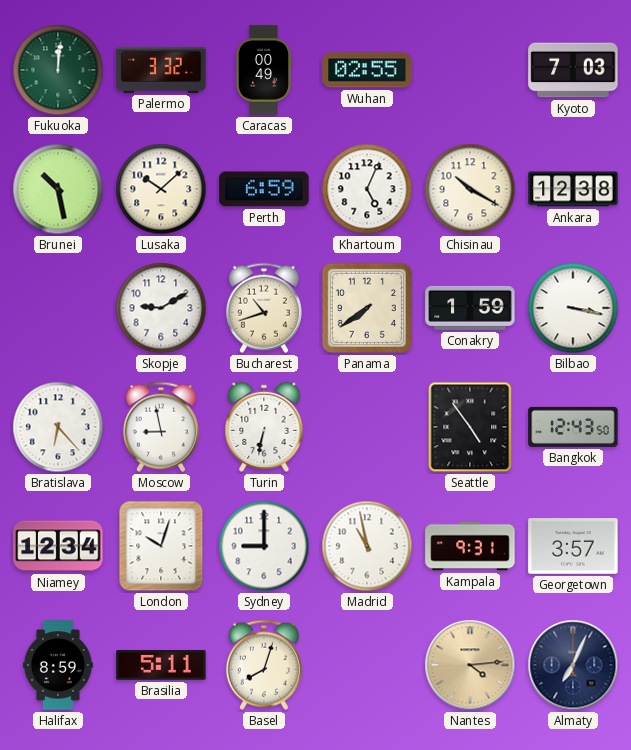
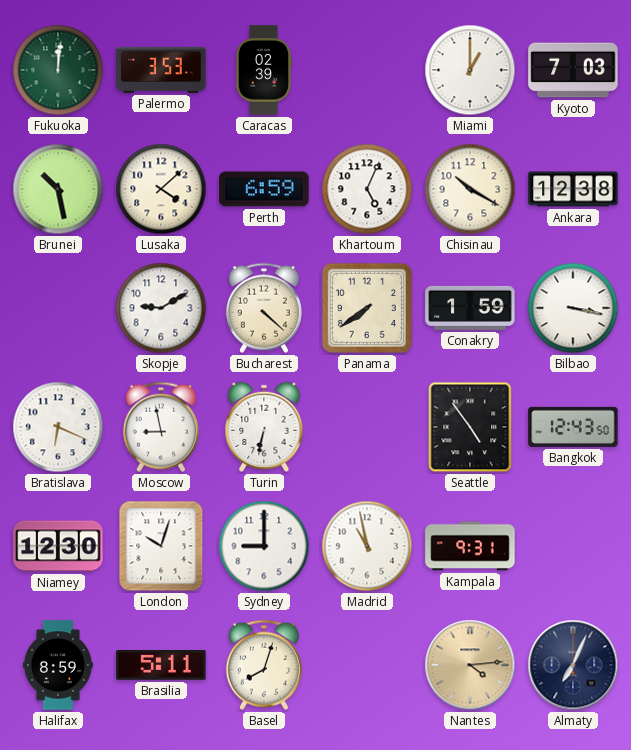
Palermo: 3:32 -> 3:53 (161, 70)
Caracas: 00:49 -> 02:39 (264, 70)
Wuhan: 02:55 -> none (367, 70)
Miami: none -> 1:00 (470, 70)
Lusaka: 10:08 -> 4:08 (161, 189)
Bucharest: 10:42 -> 4:22 (264, 308)
Bratislava: 6:23 -> 6:19 (58, 427)
Niamey: 12:34 -> 12:30 (58, 546)
Georgetown: 3:57 -> none (573, 546)
